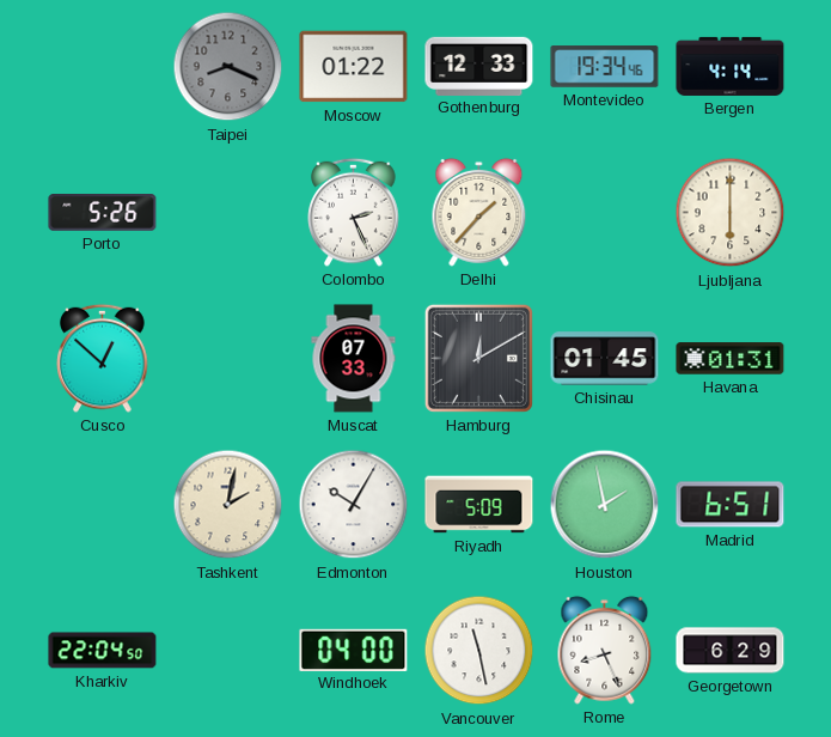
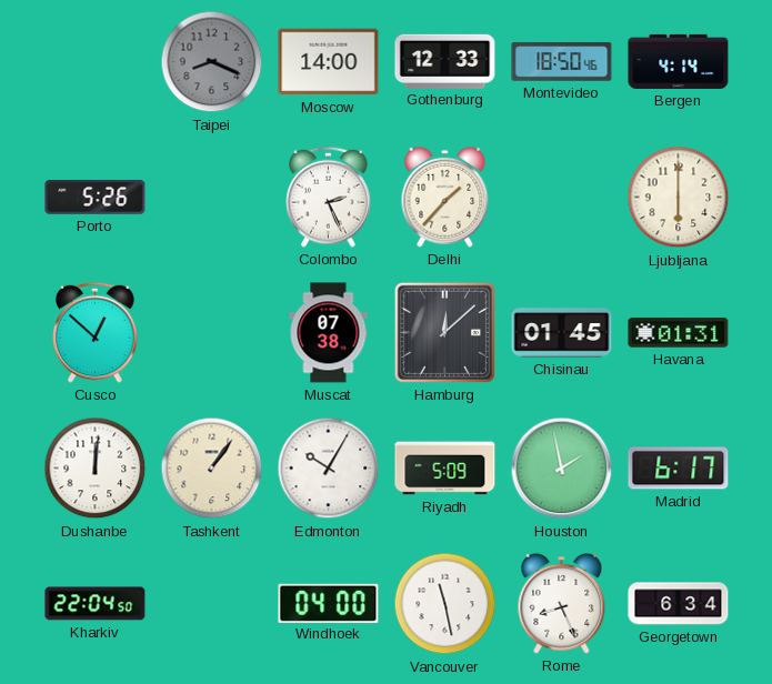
Moscow: 01:22 -> 14:00 (329, 62)
Montevideo: 19:34 -> 18:50 (562, 62)
Muscat: 07:33 -> 07:38 (329, 333)
Hamburg: 12:10 -> 12:08 (444, 332)
Dushanbe: none -> 12:01 (96, 469)
Tashkent: 2:02 -> 1:06 (212, 469)
Madrid: 6:51 -> 6:17 (679, 469)
Georgetown: 6:29 -> 6:34 (679, 604)
